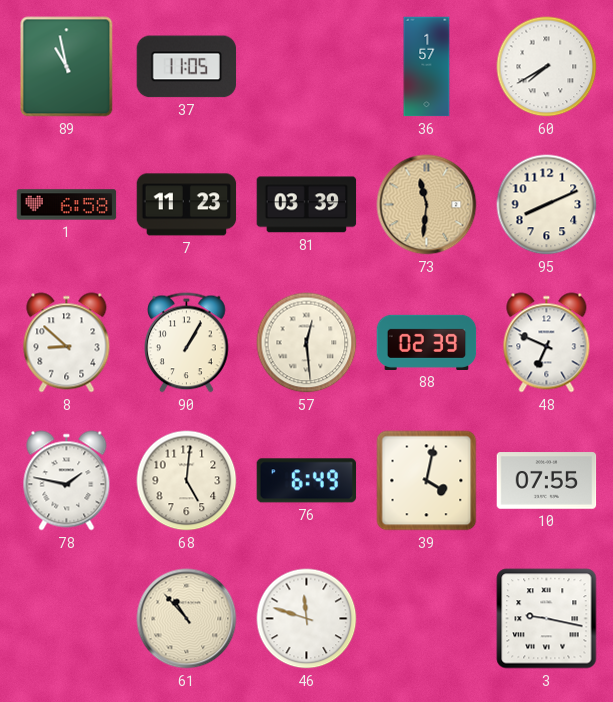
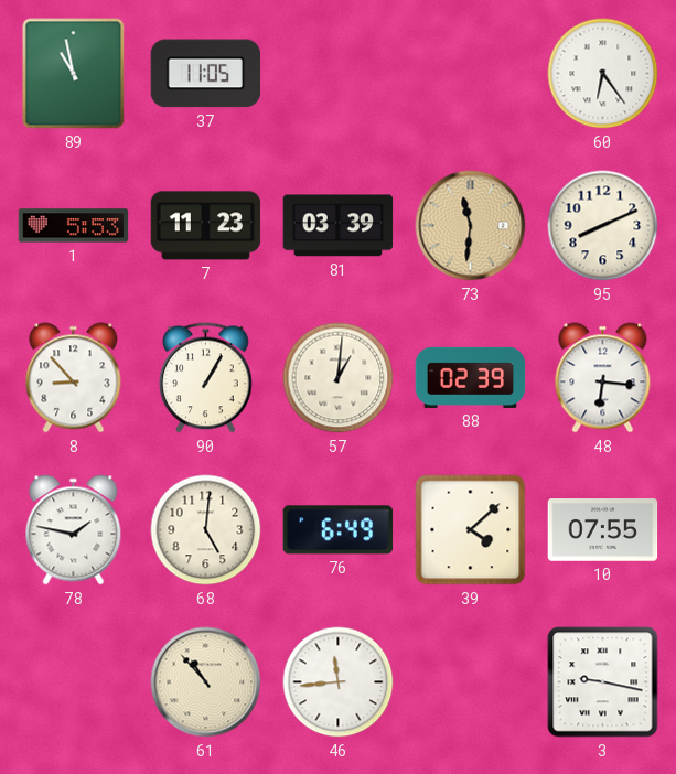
36: 1:57 -> none (427, 67)
60: 7:40 -> 6:24 (603, 74)
1: 6:58 -> 5:53 (74, 226)
8: 8:52 -> 8:53 (74, 378)
57: 12:29 -> 1:01 (339, 378)
48: 6:49 -> 6:16 (603, 378)
39: 4:02 -> 4:08 (471, 530)
46: 11:48 -> 11:44 (339, 682)
